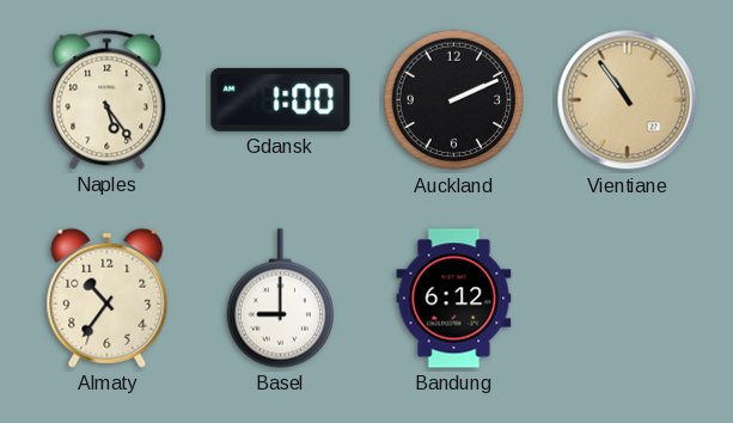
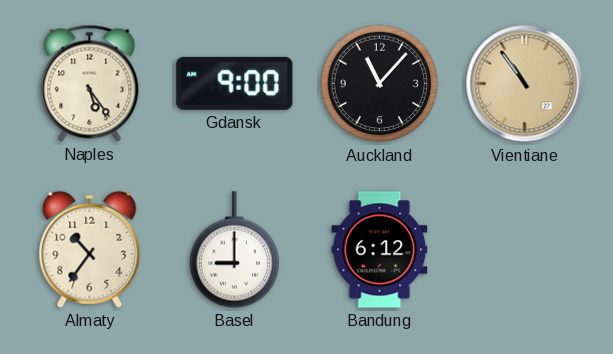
Gdansk: 1:00 -> 9:00 (235, 83)
Auckland: 2:11 -> 11:07 (380, 84)
